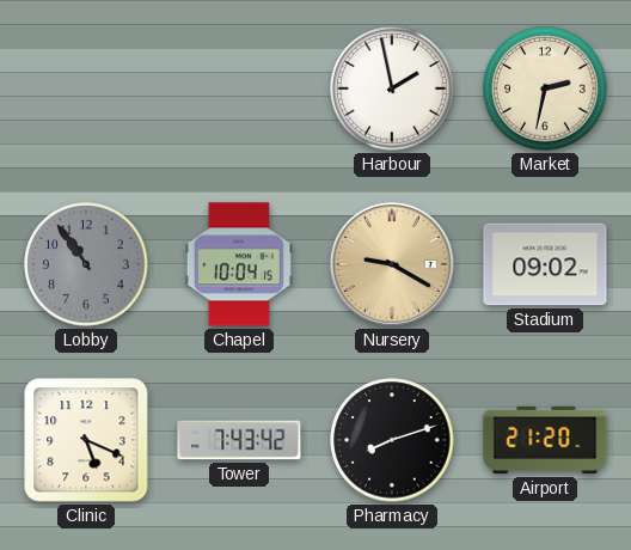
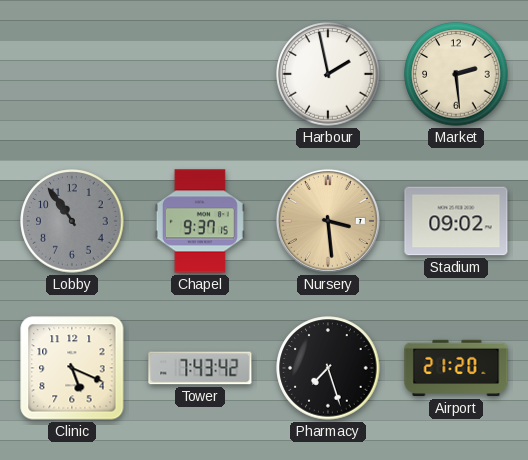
Market: 2:32 -> 2:29 (456, 74)
Chapel: 10:04 -> 9:37 (200, 221)
Nursery: 9:20 -> 3:29 (328, 221)
Pharmacy: 8:12 -> 7:27 (328, 368)
